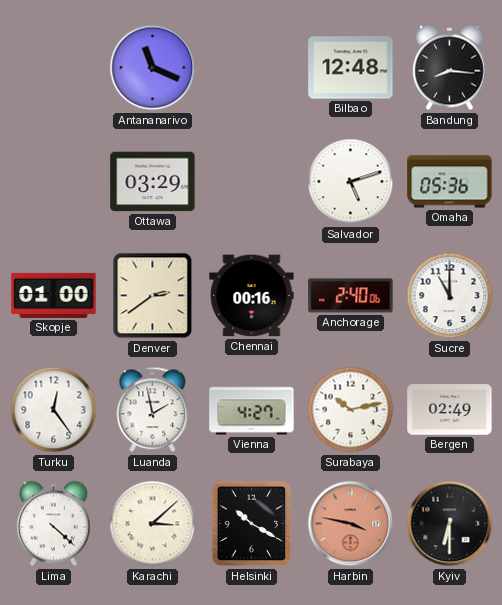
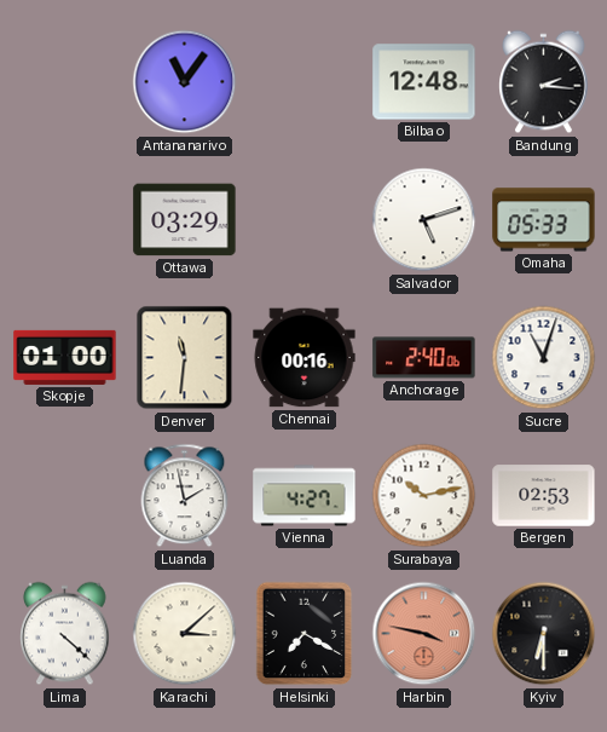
Antananarivo: 11:19 -> 11:06 (185, 82)
Bandung: 8:16 -> 2:16 (544, 82)
Omaha: 05:36 -> 05:33 (544, 220)
Denver: 2:39 -> 11:31 (185, 358)
Sucre: 11:00 -> 11:03 (544, 358)
Turku: 12:24 -> none (54, 410)
Bergen: 02:49 -> 02:53 (544, 496)
Helsinki: 10:20 -> 7:20 (305, 634)
